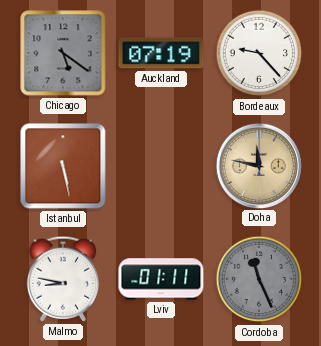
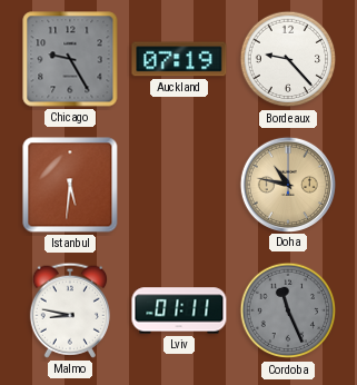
Chicago: 5:21 -> 9:25 (70, 59)
Istanbul: 5:28 -> 5:31 (70, 185)
Doha: 11:47 -> 10:47 (287, 184)
